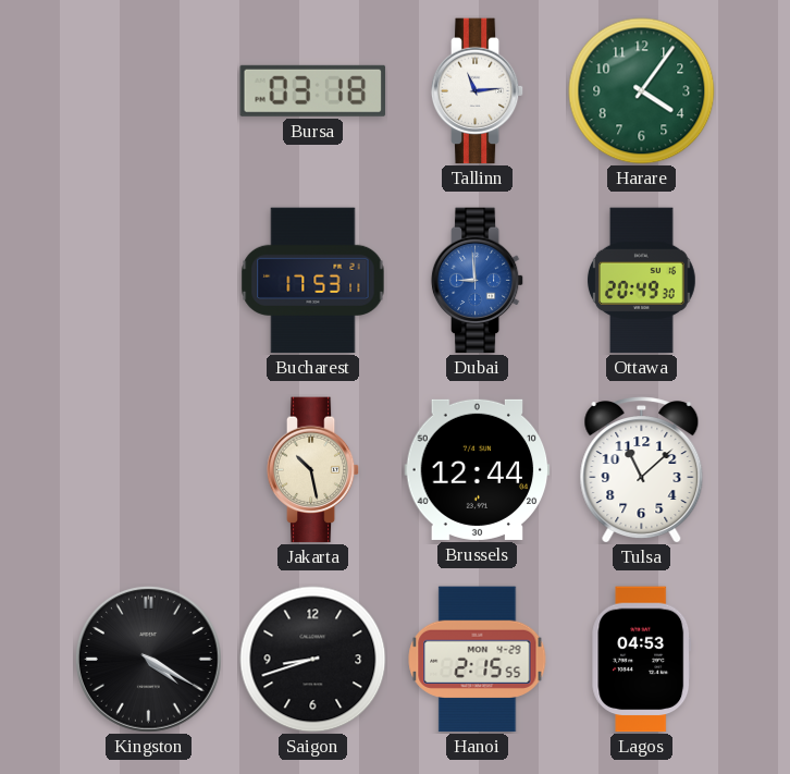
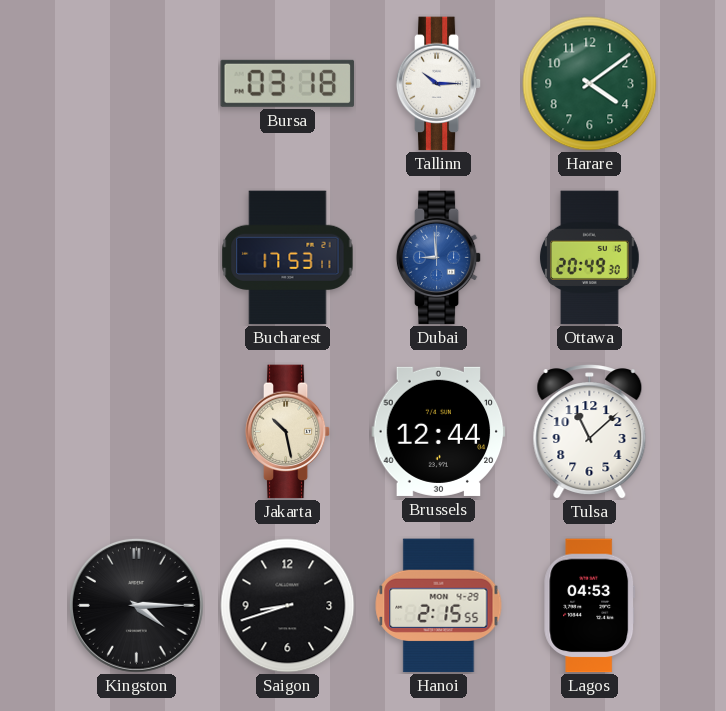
Tallinn: 11:14 -> 10:15 (439, 84)
Harare: 4:06 -> 4:09 (590, 84)
Kingston: 4:20 -> 4:15 (136, 605)
